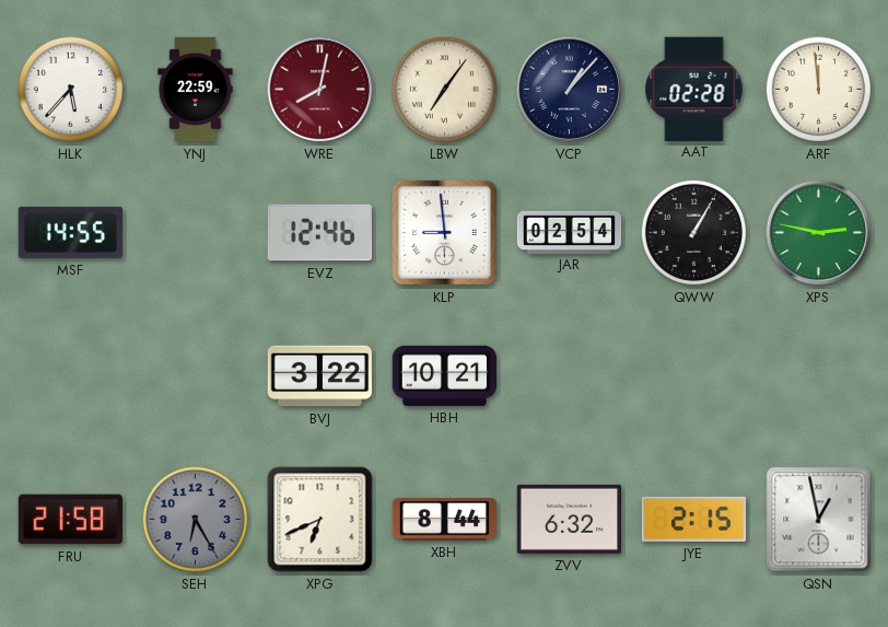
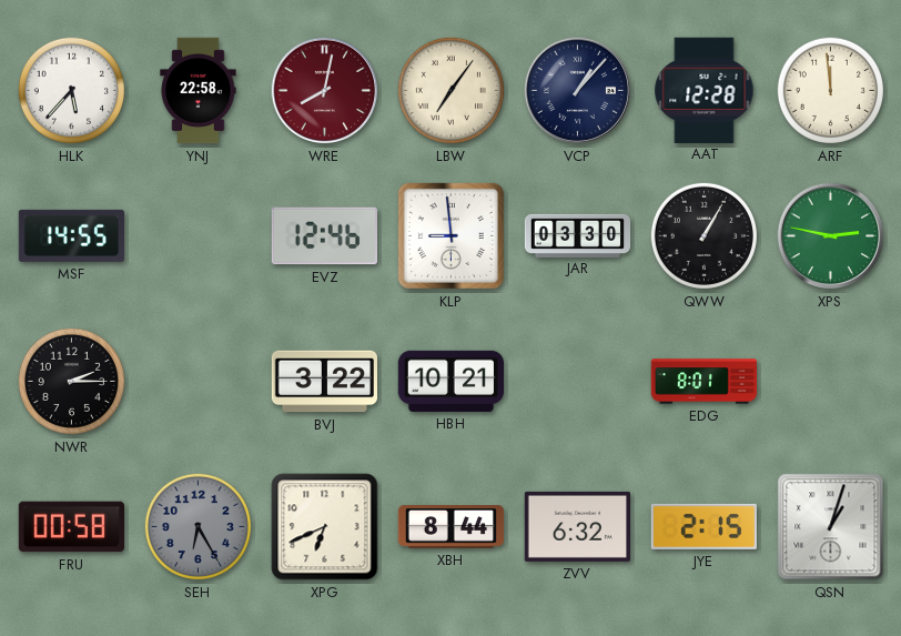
YNJ: 22:59 -> 22:58 (199, 91)
AAT: 02:28 -> 12:28 (705, 90)
JAR: 02:54 -> 03:30 (578, 235)
NWR: none -> 2:15 (71, 381)
EDG: none -> 8:01 (705, 382)
FRU: 21:58 -> 00:58 (71, 527)
QSN: 12:58 -> 1:03 (831, 527)
